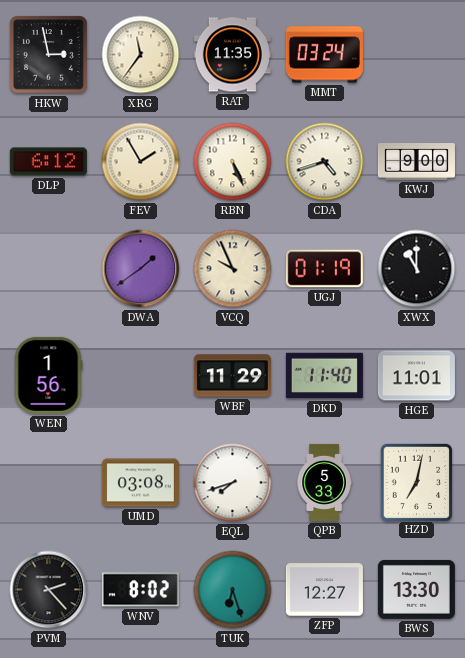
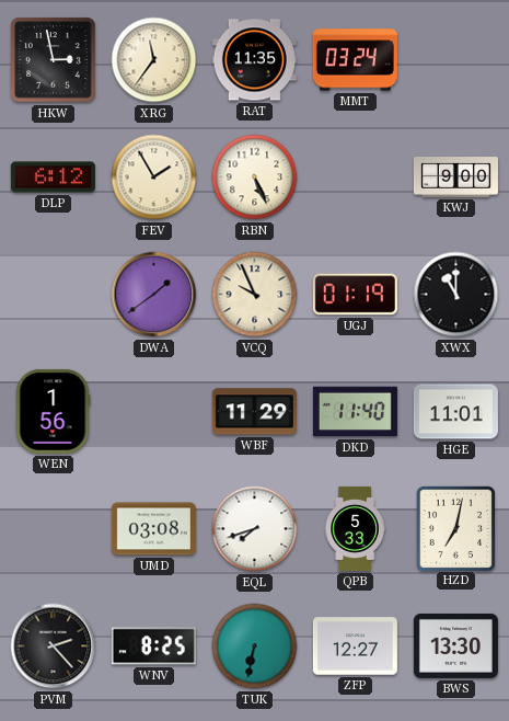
CDA: 4:42 -> none (325, 162)
WNV: 8:02 -> 8:25 (153, 646)
TUK: 6:27 -> 6:32 (255, 646)
